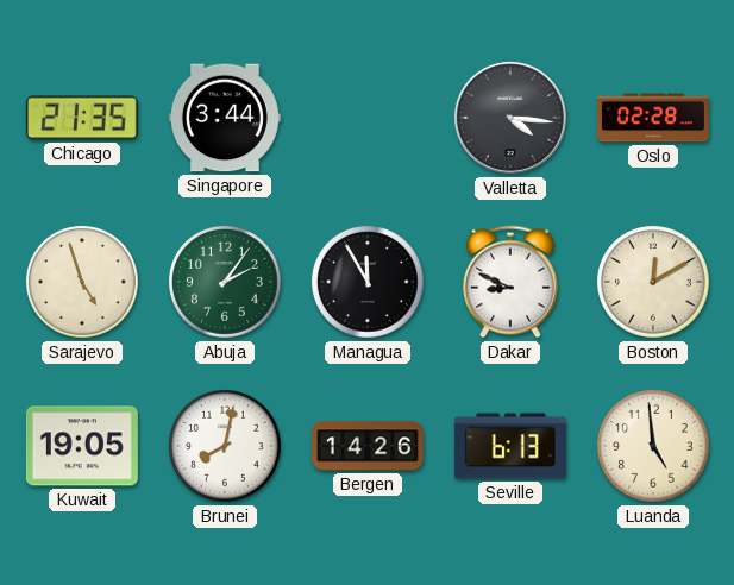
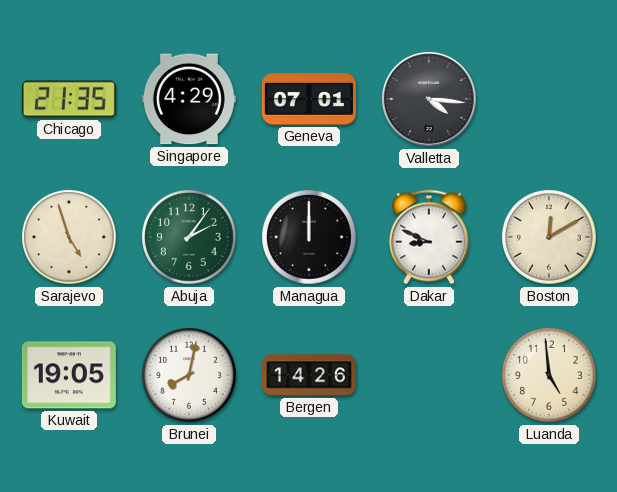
Singapore: 3:44 -> 4:29 (189, 99)
Geneva: none -> 07:01 (309, 99)
Oslo: 02:28 -> none (653, 118)
Managua: 11:55 -> 12:00 (310, 238)
Seville: 6:13 -> none (510, 446)
